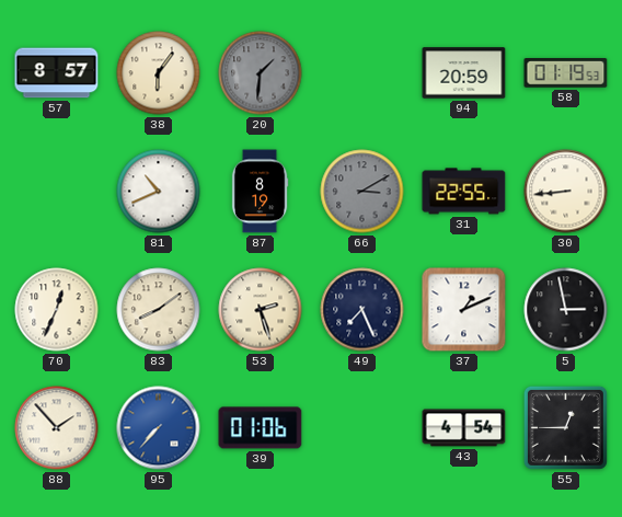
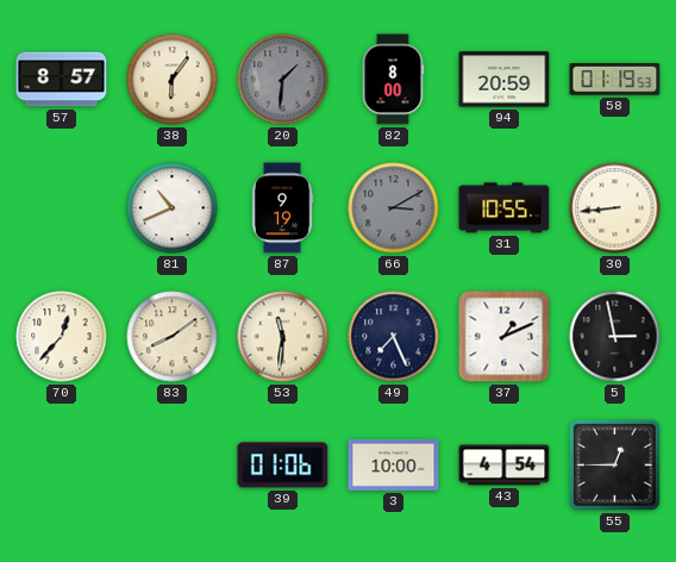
82: none -> 8:00 (393, 80)
87: 8:19 -> 9:19 (282, 208)
31: 22:55 -> 10:55 (505, 208)
70: 12:34 -> 12:37 (62, 337)
53: 2:27 -> 11:31 (283, 337)
88: 1:53 -> none (57, 428)
95: 7:37 -> none (159, 428)
3: none -> 10:00 (394, 464)
